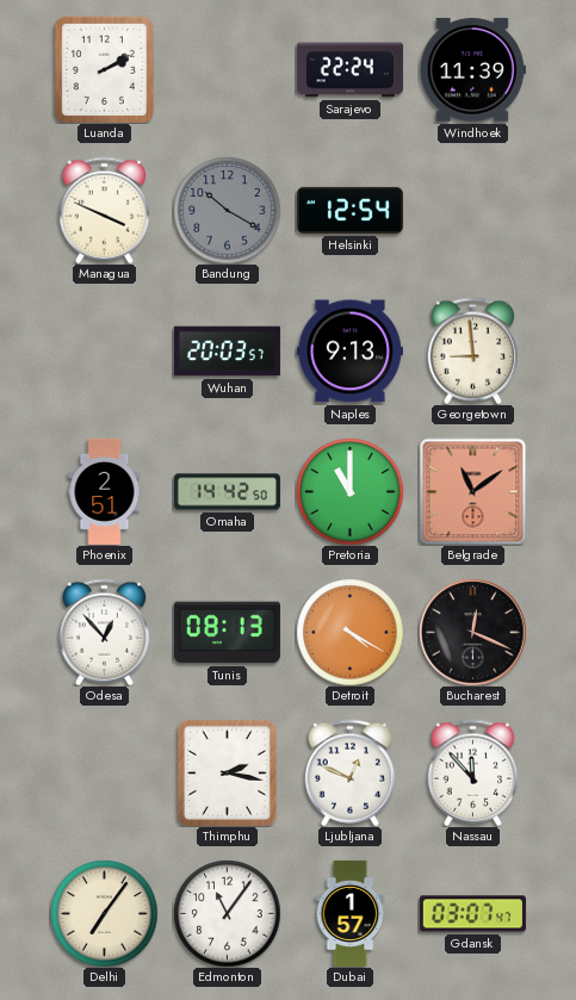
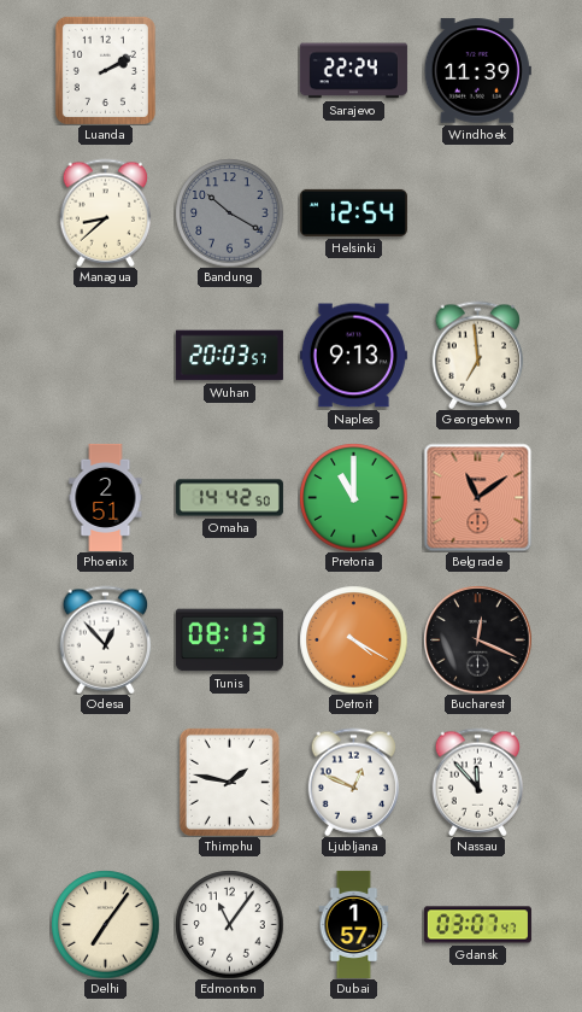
Managua: 3:49 -> 8:38 (106, 212)
Georgetown: 8:59 -> 6:59 (478, 355)
Thimphu: 2:17 -> 1:47 (229, 782)
